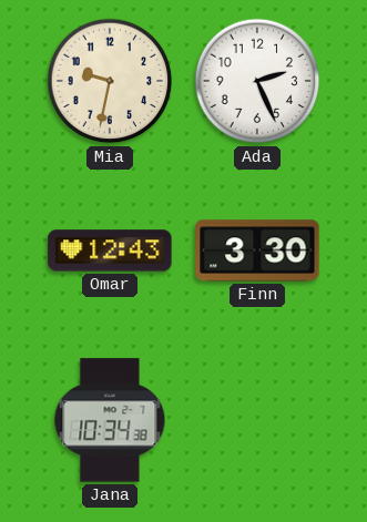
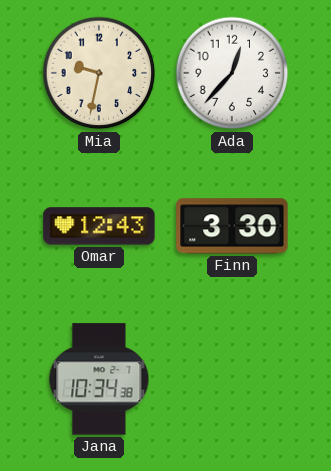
Ada: 2:26 -> 12:37 (232, 73)
